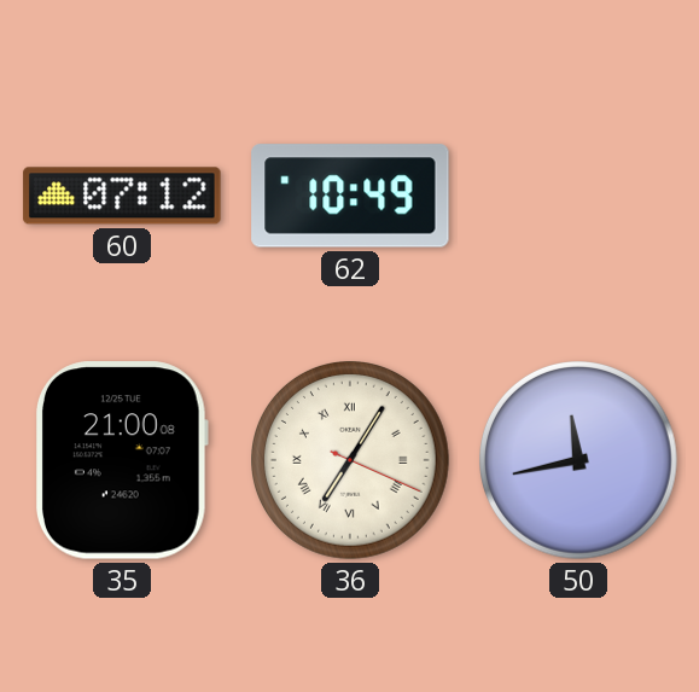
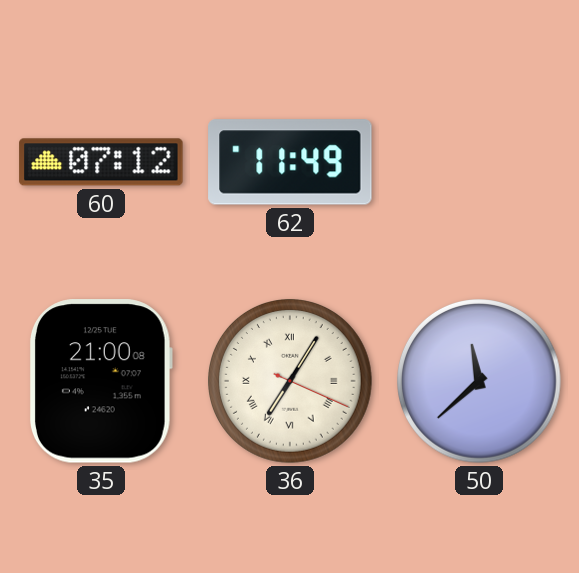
62: 10:49 -> 11:49 (290, 162)
50: 11:43 -> 11:38 (480, 382)
